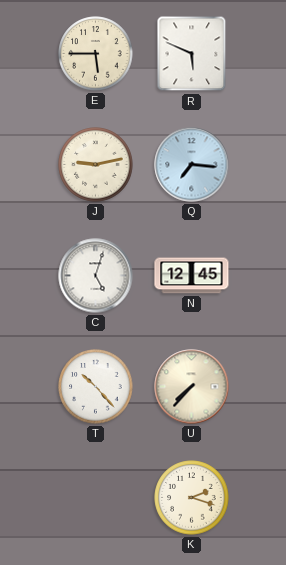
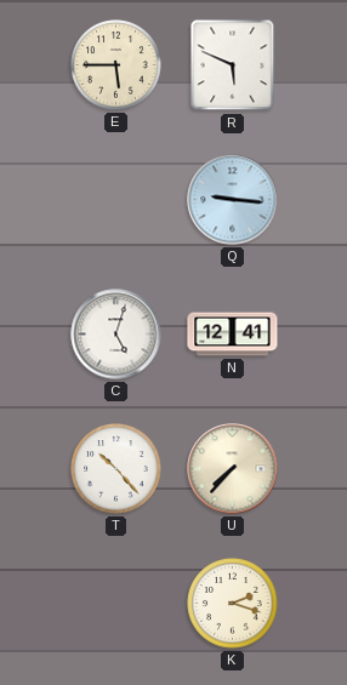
J: 9:13 -> none (96, 165)
Q: 7:16 -> 9:16 (233, 200)
N: 12:45 -> 12:41 (233, 335)
